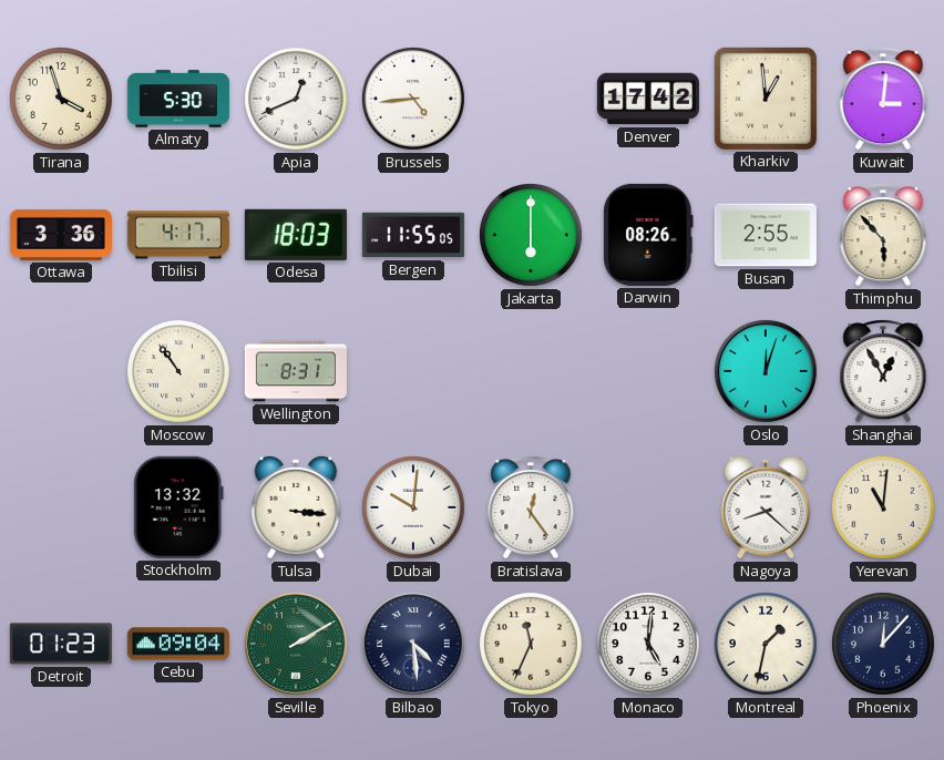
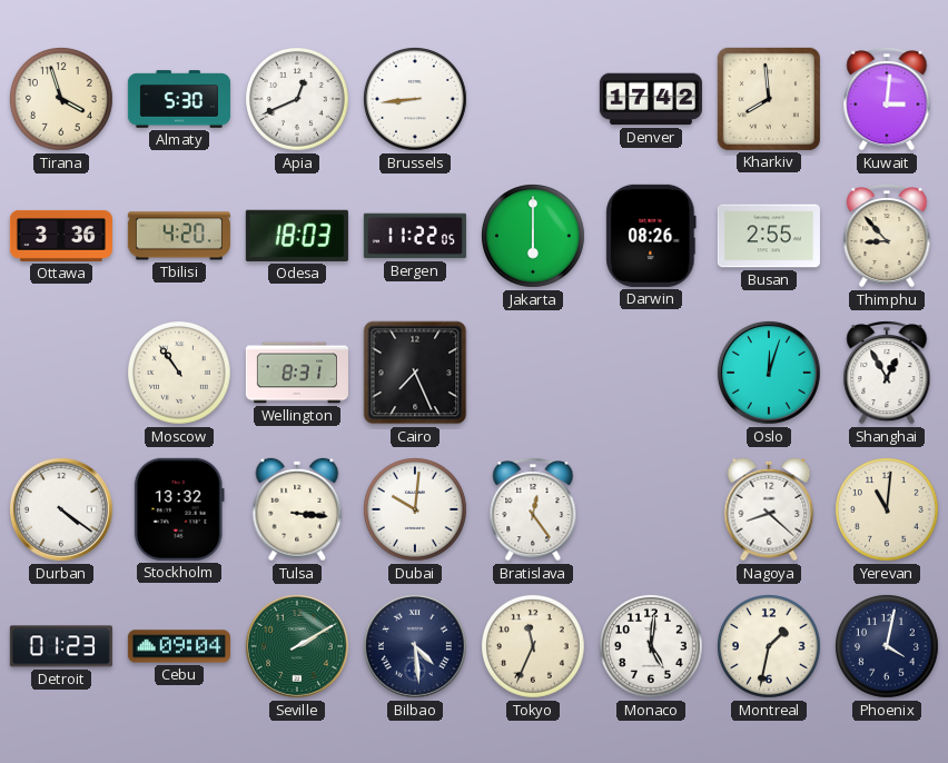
Brussels: 4:44 -> 8:44 (416, 100)
Kharkiv: 12:59 -> 7:59 (769, 99)
Tbilisi: 4:17 -> 4:20 (179, 236)
Bergen: 11:55 -> 11:22 (415, 236)
Thimphu: 5:53 -> 8:53 (887, 236)
Cairo: none -> 7:26 (415, 373)
Durban: none -> 4:21 (61, 509)
Phoenix: 12:07 -> 4:02 (888, 647)
